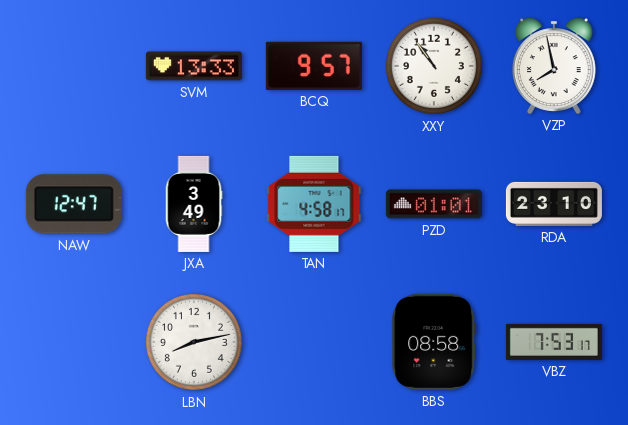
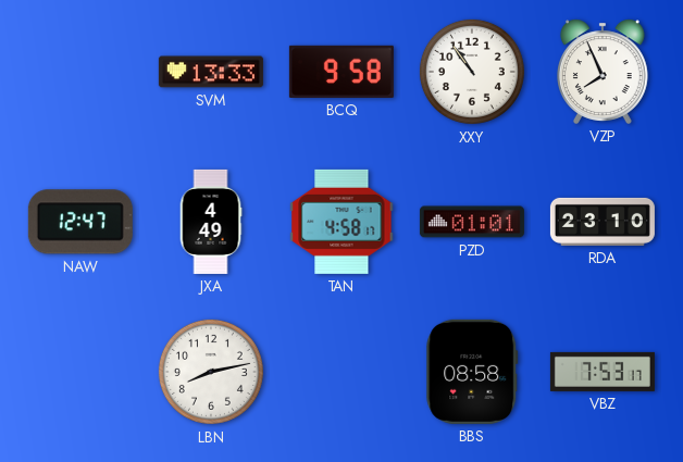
BCQ: 9:57 -> 9:58 (341, 72)
VZP: 7:58 -> 7:56 (603, 72)
JXA: 3:49 -> 4:49 (211, 222)
